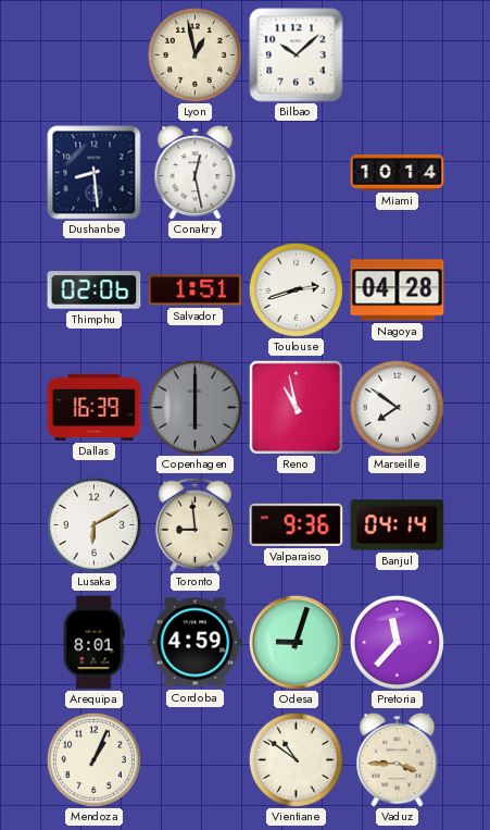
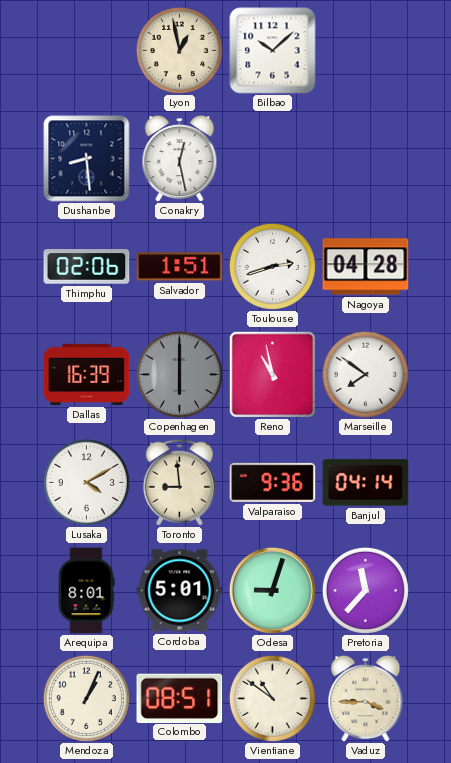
Miami: 10:14 -> none (398, 172)
Lusaka: 6:10 -> 4:10 (86, 482)
Cordoba: 4:59 -> 5:01 (180, 591)
Colombo: none -> 08:51 (180, 698)
